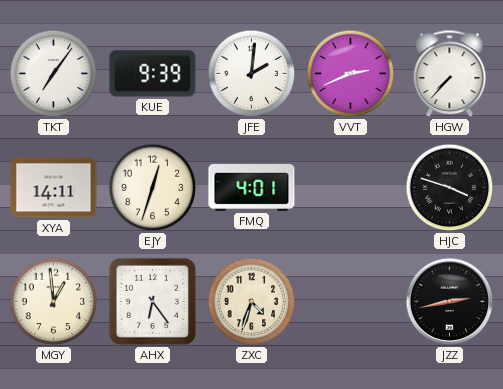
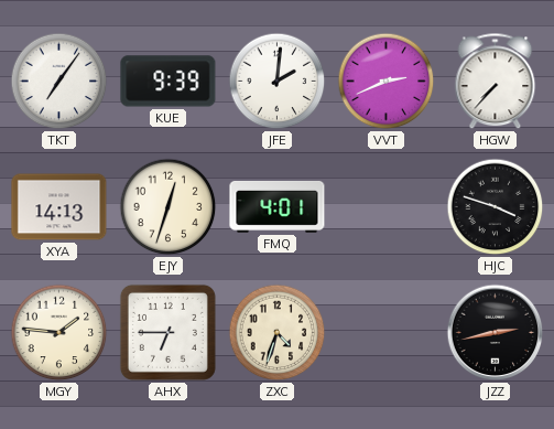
XYA: 14:11 -> 14:13 (59, 207)
MGY: 12:59 -> 1:46 (59, 333)
AHX: 6:24 -> 6:45 (167, 332)
